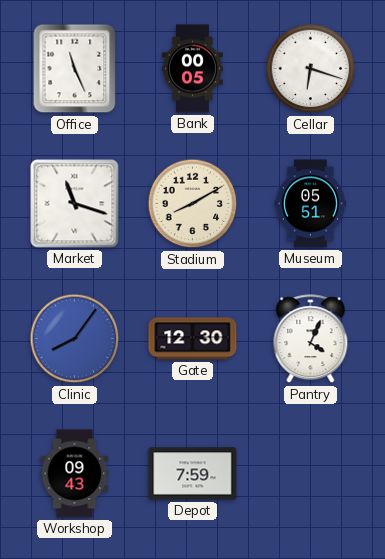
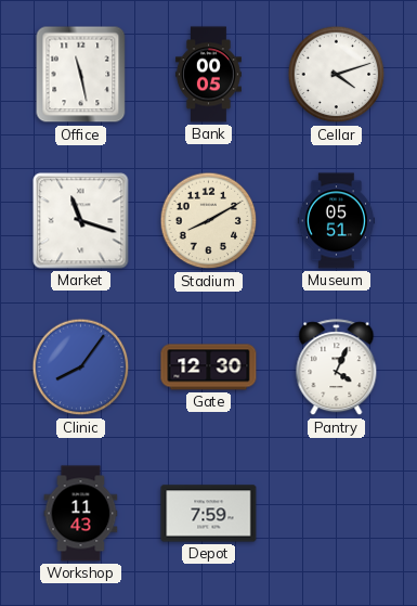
Office: 11:26 -> 11:28 (81, 75)
Cellar: 6:18 -> 4:12 (337, 75)
Workshop: 09:43 -> 11:43 (81, 514)
